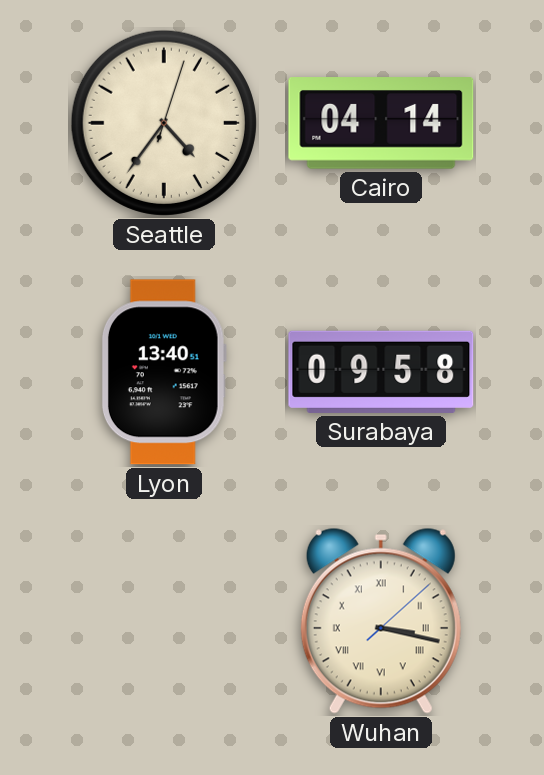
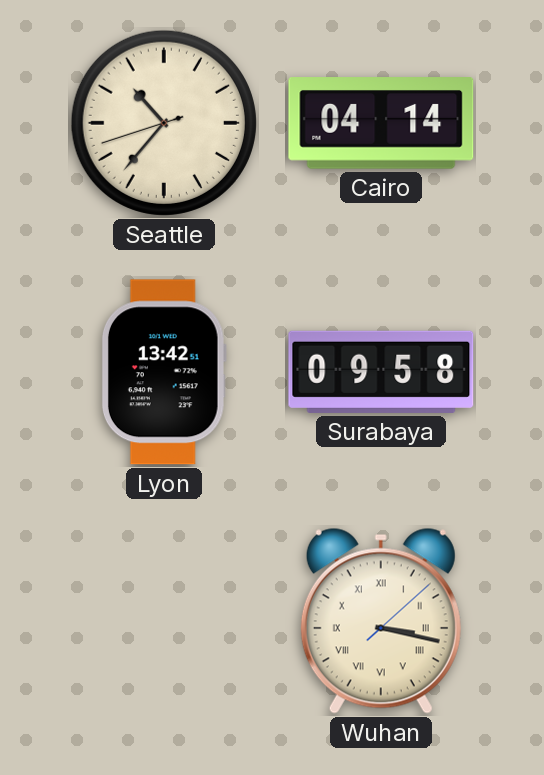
Seattle: 4:36 -> 10:36 (164, 123)
Lyon: 13:40 -> 13:42 (164, 372)
